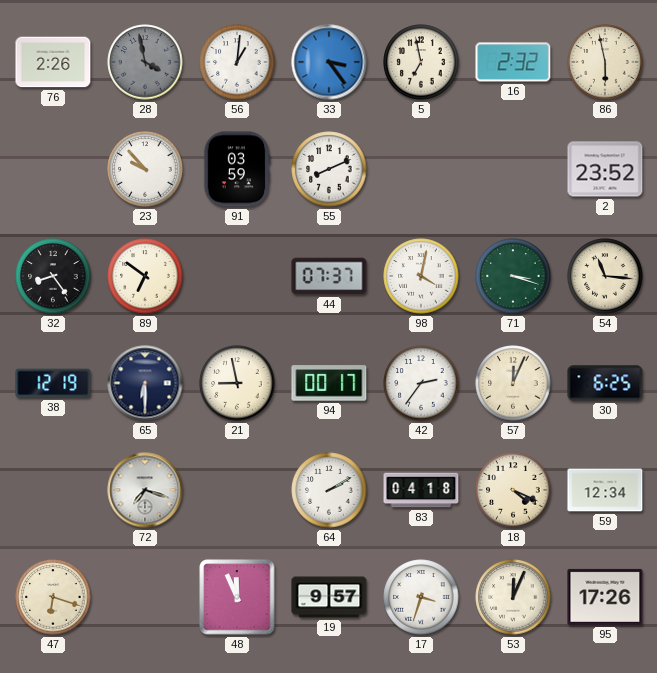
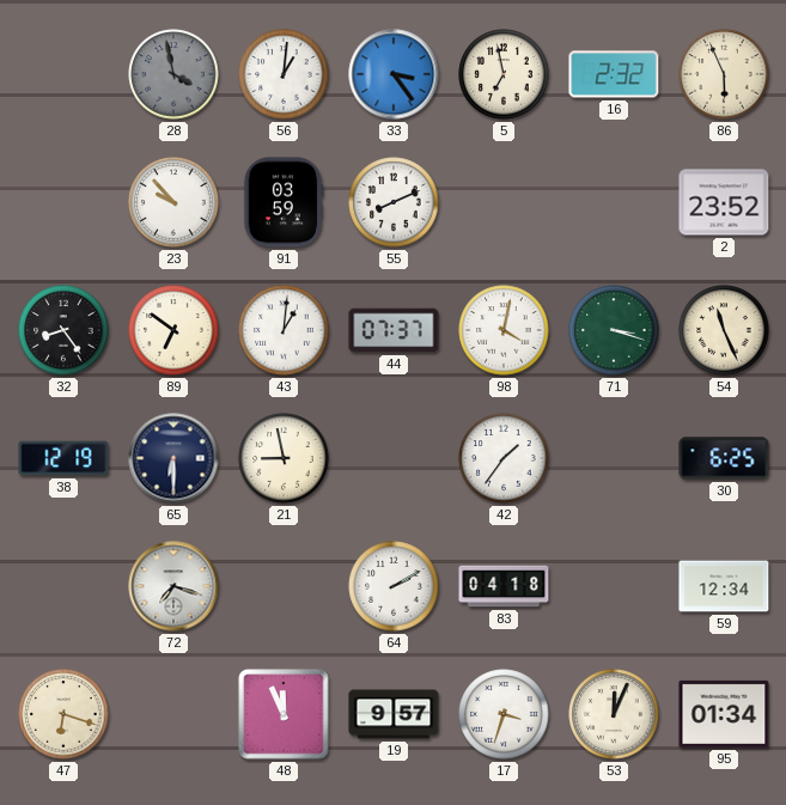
76: 2:26 -> none (53, 62)
86: 5:58 -> 5:56 (724, 74)
43: none -> 1:01 (284, 330)
54: 11:16 -> 11:26 (724, 330)
94: 00:17 -> none (329, 383)
42: 2:36 -> 1:36 (504, 458)
57: 12:04 -> none (513, 383)
18: 4:19 -> none (513, 490)
95: 17:26 -> 01:34 (724, 714)
